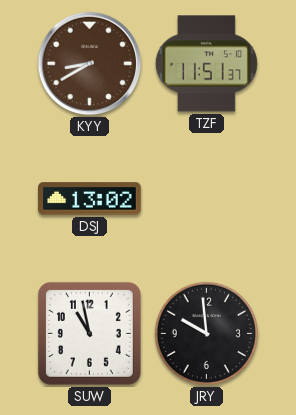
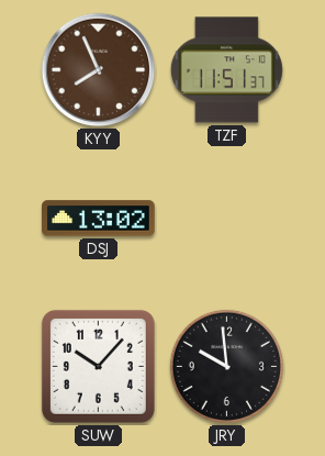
KYY: 8:40 -> 7:56 (99, 70)
SUW: 10:58 -> 10:07 (98, 366)
